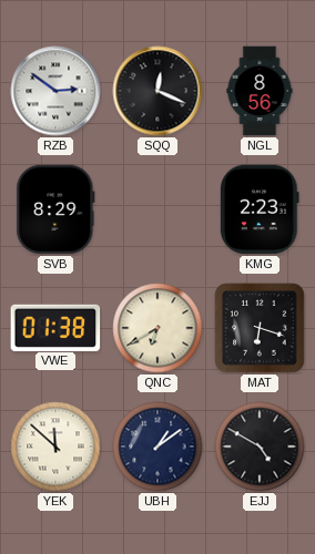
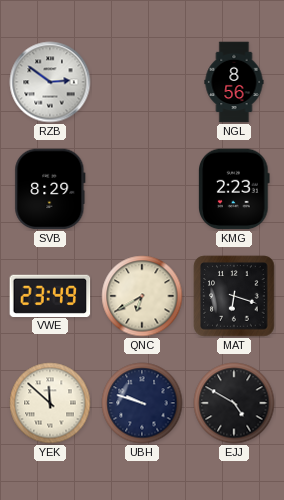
SQQ: 12:19 -> none (157, 91)
VWE: 01:38 -> 23:49 (50, 295)
UBH: 1:09 -> 9:48 (142, 403)
